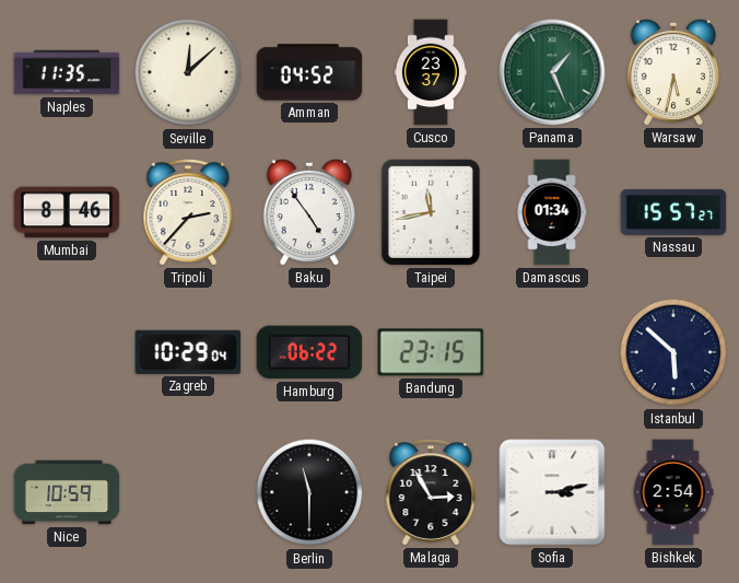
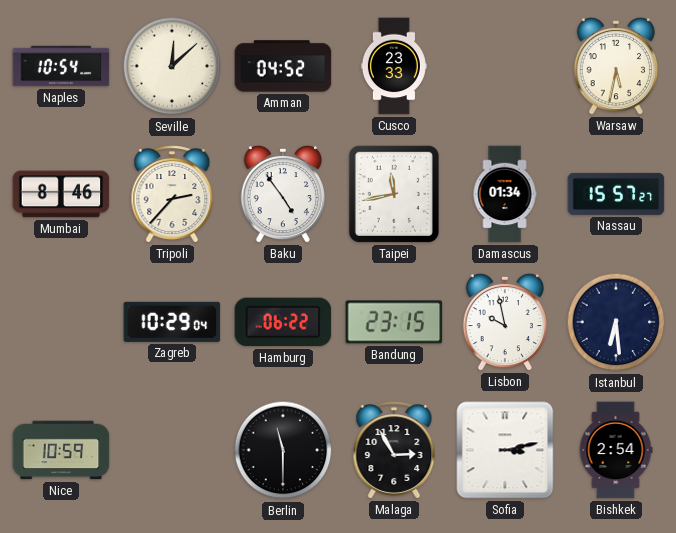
Naples: 11:35 -> 10:54 (61, 66)
Cusco: 23:37 -> 23:33 (394, 66)
Panama: 1:26 -> none (552, 72)
Lisbon: none -> 9:58 (504, 322)
Istanbul: 5:52 -> 6:29 (616, 322)
